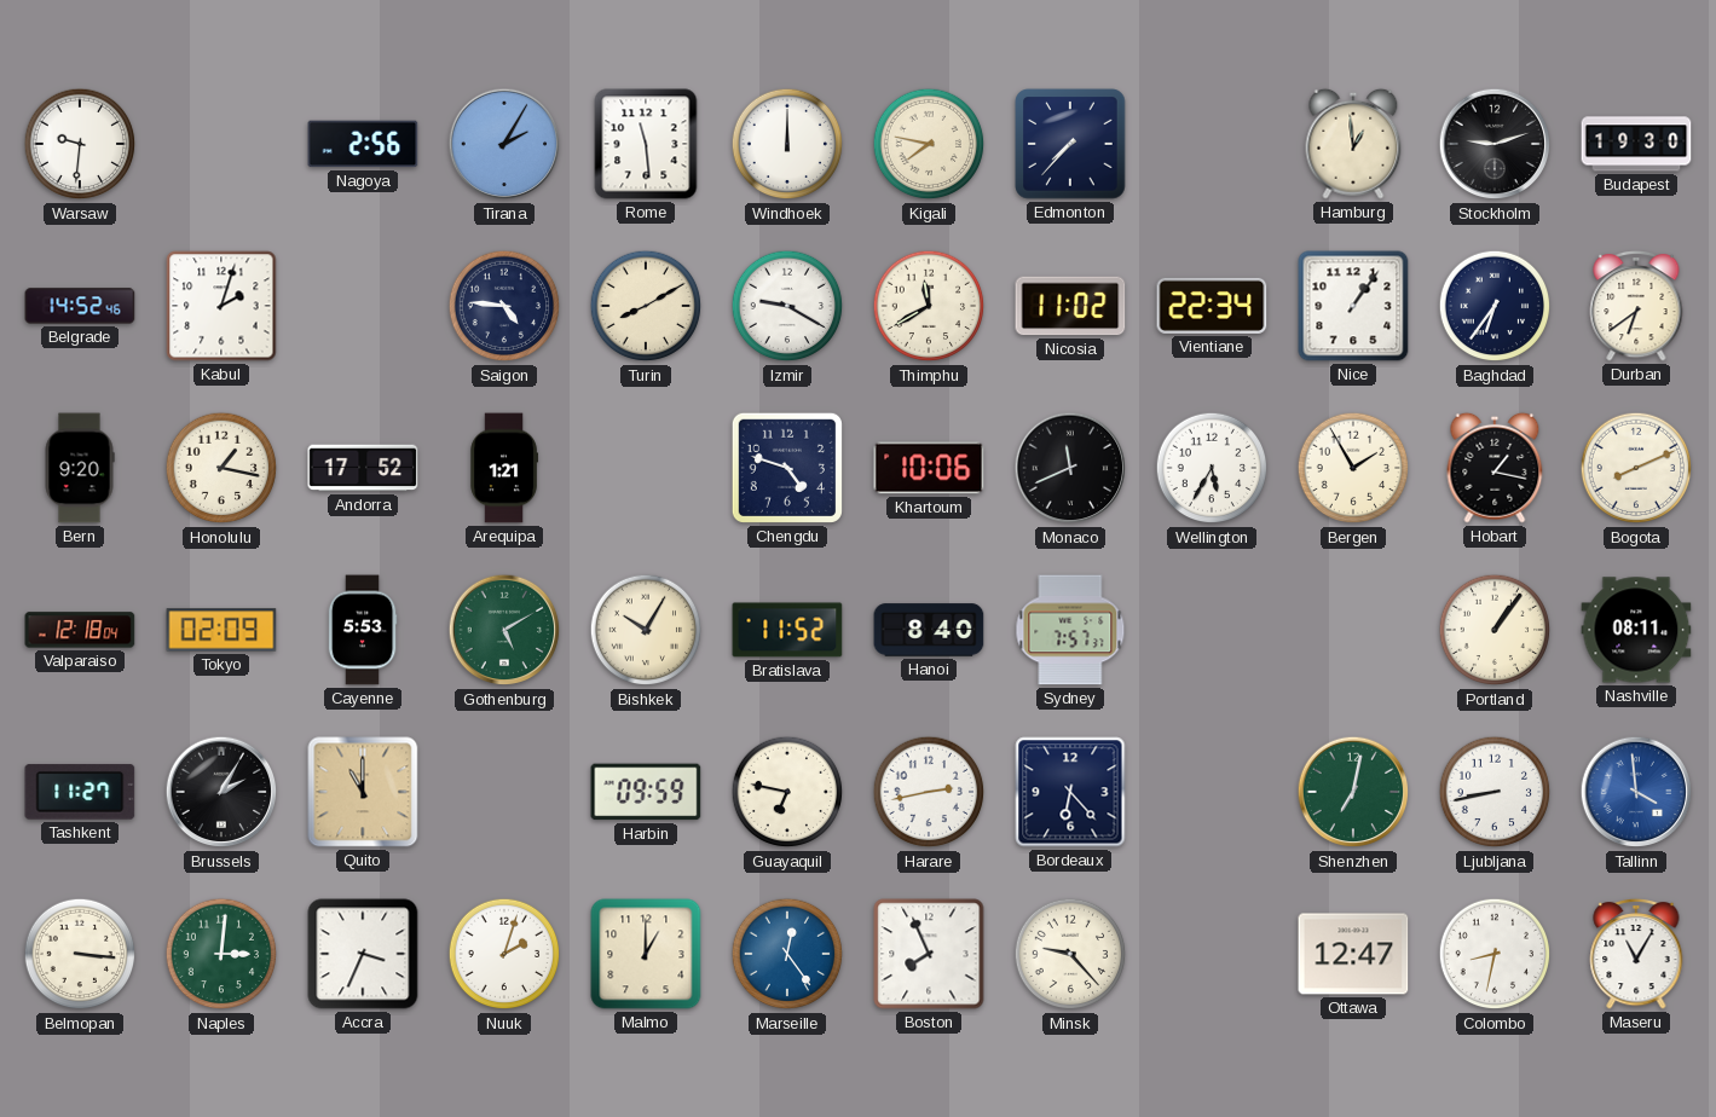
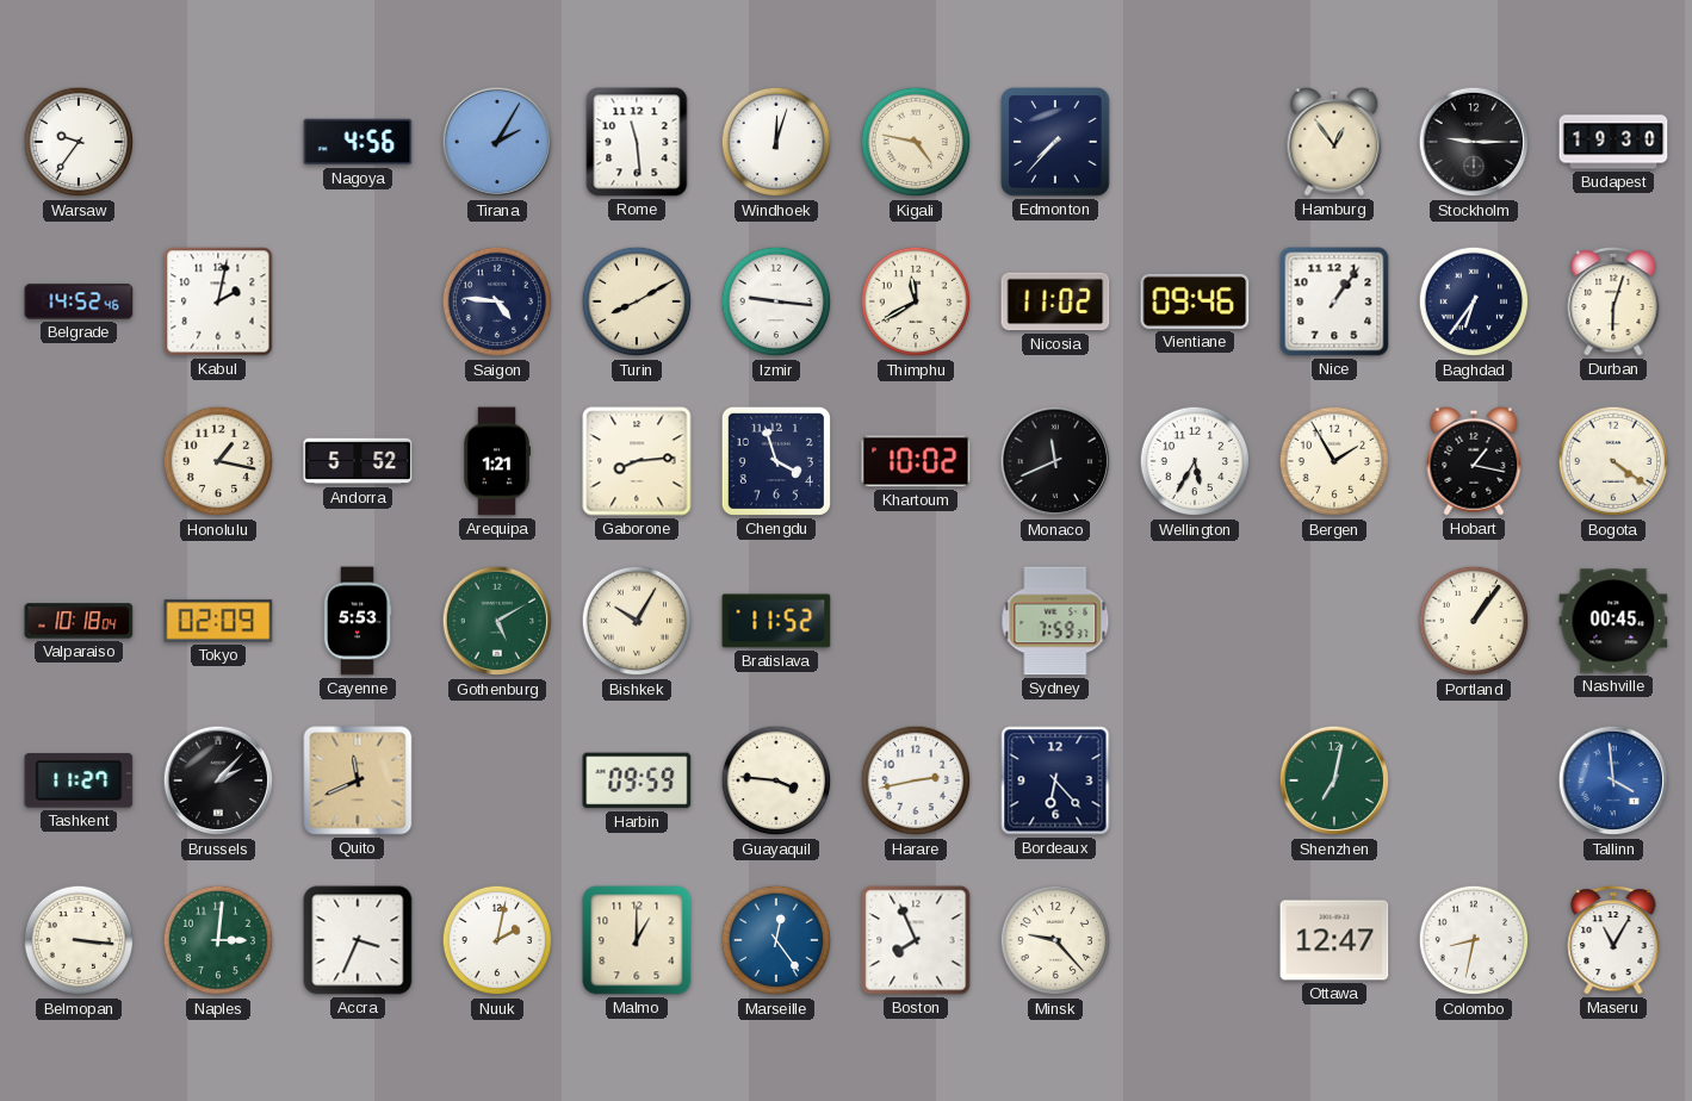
Warsaw: 9:31 -> 9:36 (79, 142)
Nagoya: 2:56 -> 4:56 (358, 142)
Windhoek: 12:00 -> 12:03 (776, 142)
Kigali: 7:47 -> 4:47 (916, 142)
Hamburg: 12:59 -> 12:54 (1334, 142)
Stockholm: 9:12 -> 9:15 (1474, 142)
Kabul: 2:03 -> 2:02 (218, 301)
Izmir: 9:20 -> 9:16 (776, 301)
Vientiane: 22:34 -> 09:46 (1195, 301)
Durban: 6:39 -> 6:03 (1613, 301)
Bern: 9:20 -> none (80, 468)
Andorra: 17:52 -> 5:52 (358, 461)
Gaborone: none -> 8:14 (637, 461)
Chengdu: 4:48 -> 3:57 (776, 461)
Khartoum: 10:06 -> 10:02 (916, 461)
Bogota: 8:11 -> 4:21 (1613, 461)
Valparaiso: 12:18 -> 10:18 (79, 621)
Hanoi: 8:40 -> none (929, 630)
Sydney: 7:57 -> 7:59 (1055, 621)
Nashville: 08:11 -> 00:45 (1613, 621)
Brussels: 2:05 -> 2:07 (218, 780)
Quito: 11:00 -> 11:41 (358, 780)
Guayaquil: 6:47 -> 3:46 (776, 780)
Ljubljana: 8:43 -> none (1495, 792)
Nuuk: 2:03 -> 2:02 (497, 940)
